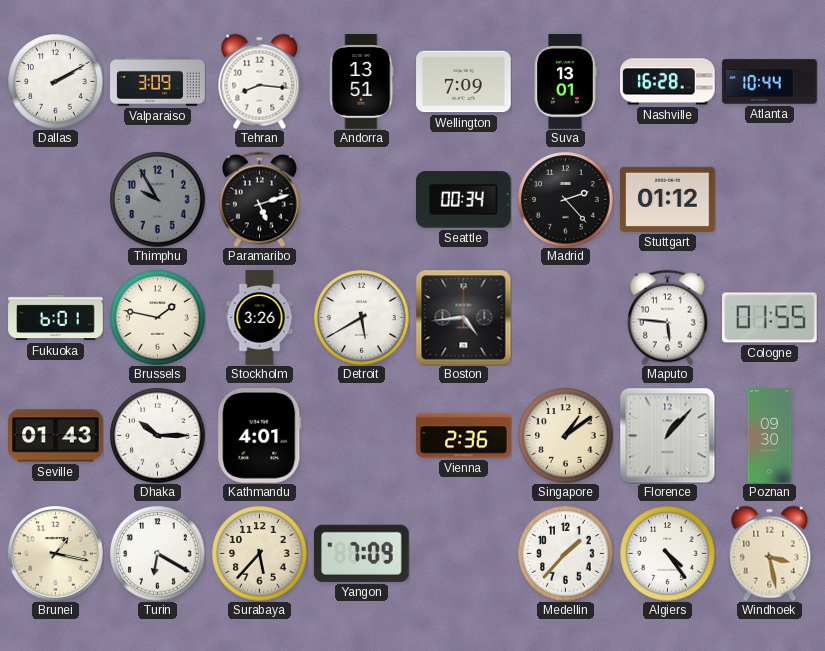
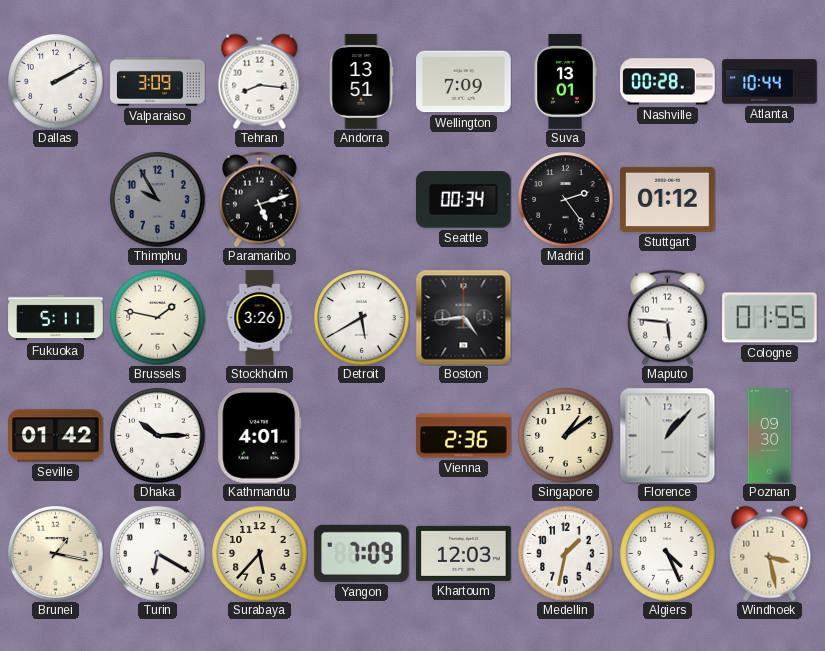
Nashville: 16:28 -> 00:28 (668, 82)
Madrid: 2:23 -> 2:24 (565, 199)
Fukuoka: 6:01 -> 5:11 (56, 318)
Seville: 01:43 -> 01:42 (56, 436)
Khartoum: none -> 12:03 (464, 553)
Medellin: 1:37 -> 1:32 (565, 553)
Algiers: 4:24 -> 4:26 (667, 553)
